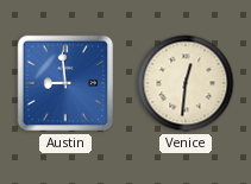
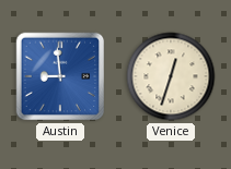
Venice: 12:31 -> 12:33 (171, 76)
